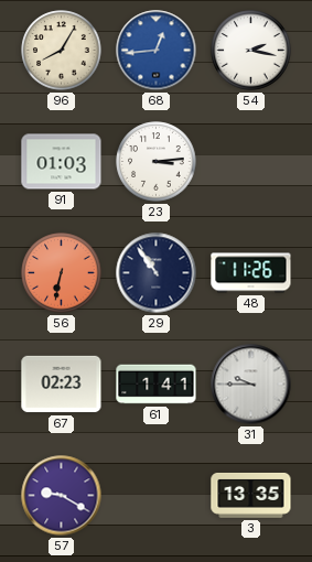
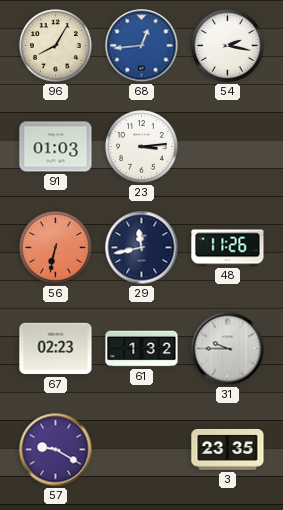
29: 10:54 -> 11:43 (142, 248)
61: 1:41 -> 1:32 (142, 349)
3: 13:35 -> 23:35 (228, 449)
